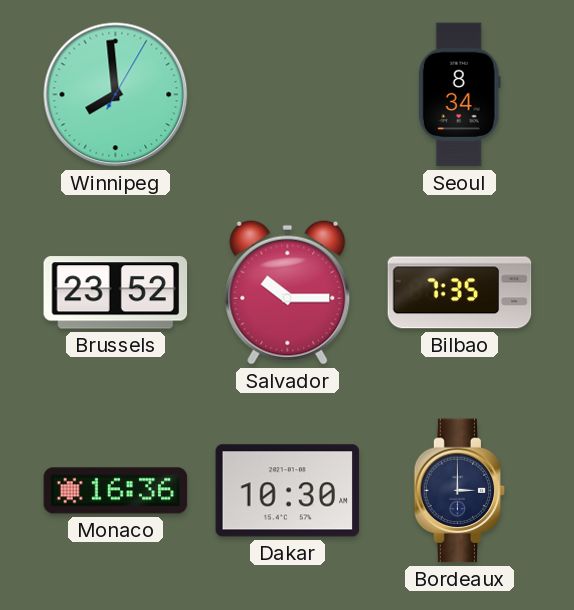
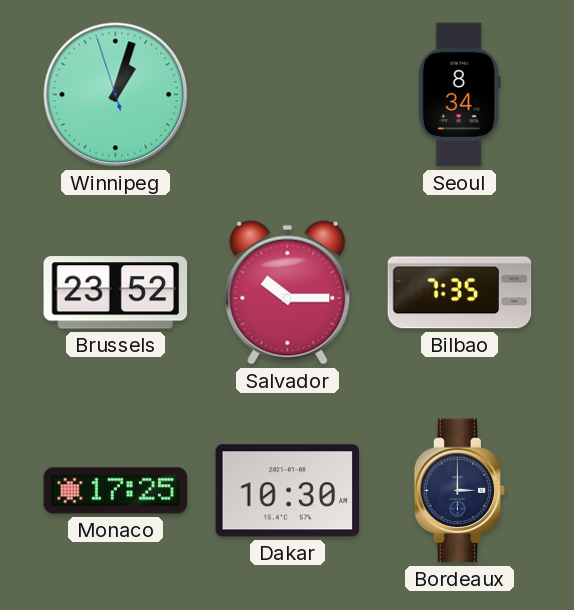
Winnipeg: 7:59 -> 1:02 (116, 95)
Monaco: 16:36 -> 17:25 (116, 491)
